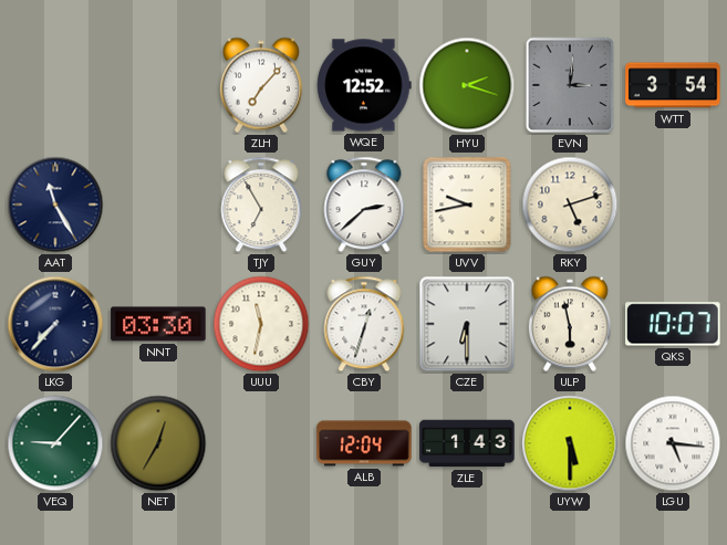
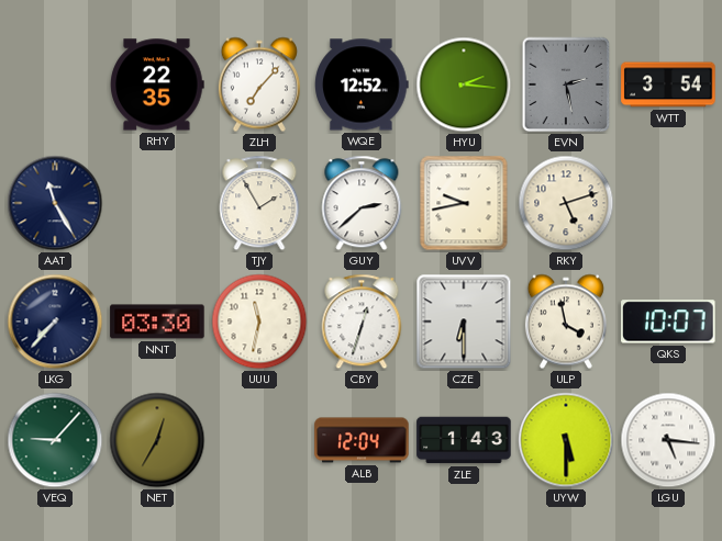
RHY: none -> 22:35 (157, 84)
HYU: 2:18 -> 2:16 (464, 84)
EVN: 3:01 -> 2:28 (566, 84)
TJY: 6:55 -> 1:55 (259, 203)
ULP: 5:58 -> 3:58 (566, 322)
